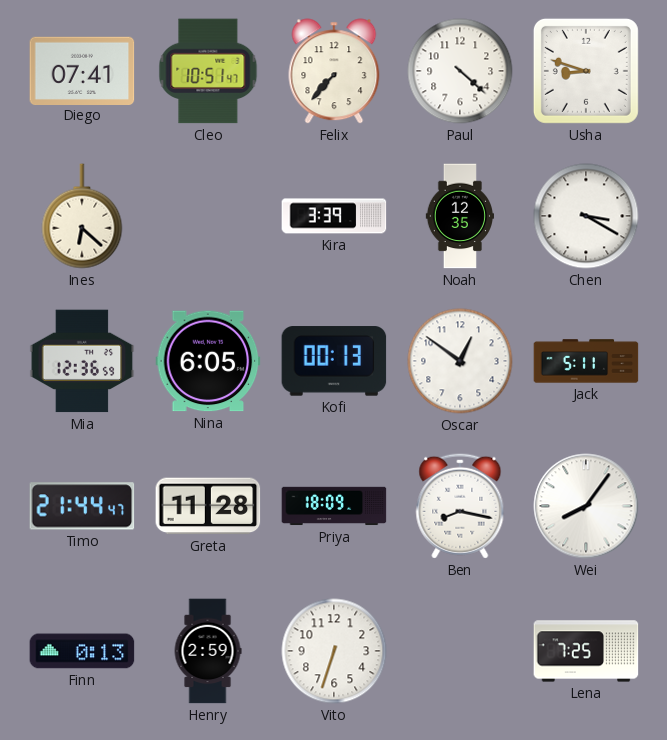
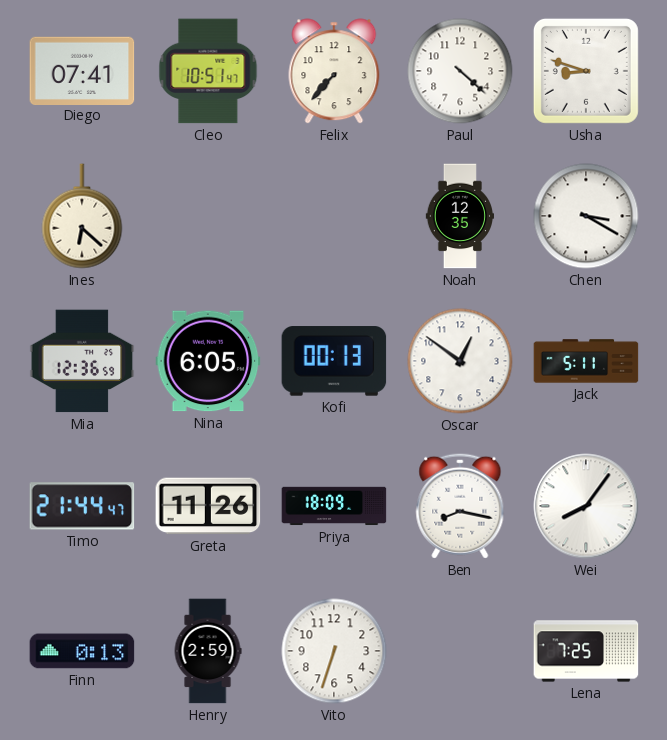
Kira: 3:39 -> none (334, 216)
Greta: 11:28 -> 11:26 (208, 506)
